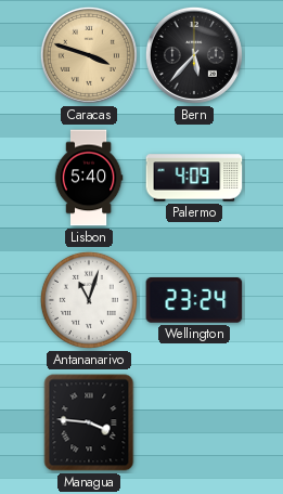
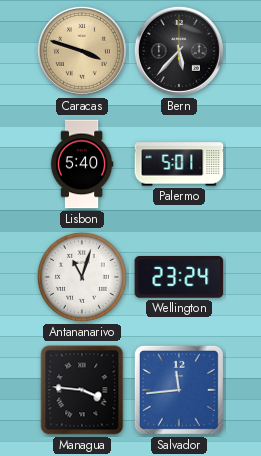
Palermo: 4:09 -> 5:01 (179, 164)
Salvador: none -> 11:44 (179, 390)
